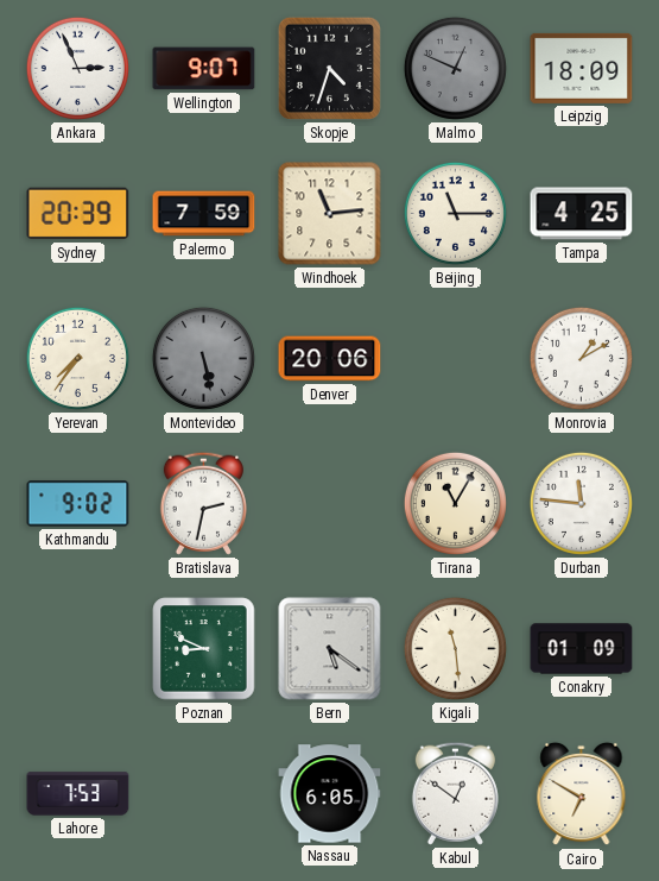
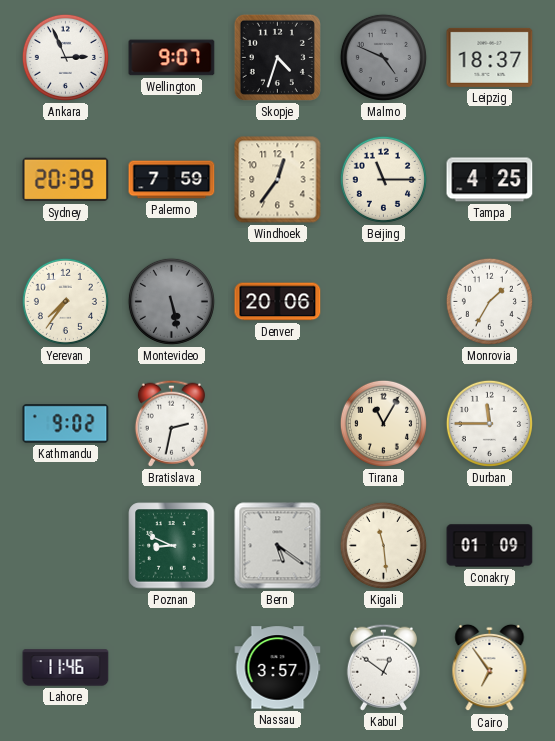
Malmo: 12:49 -> 4:49 (383, 57)
Leipzig: 18:09 -> 18:37 (490, 57)
Windhoek: 11:14 -> 12:36 (278, 180)
Monrovia: 1:10 -> 1:35 (489, 301)
Durban: 11:46 -> 11:45 (489, 423)
Lahore: 7:53 -> 11:46 (66, 668)
Nassau: 6:05 -> 3:57 (278, 668)
Cairo: 6:50 -> 6:54 (490, 668)
